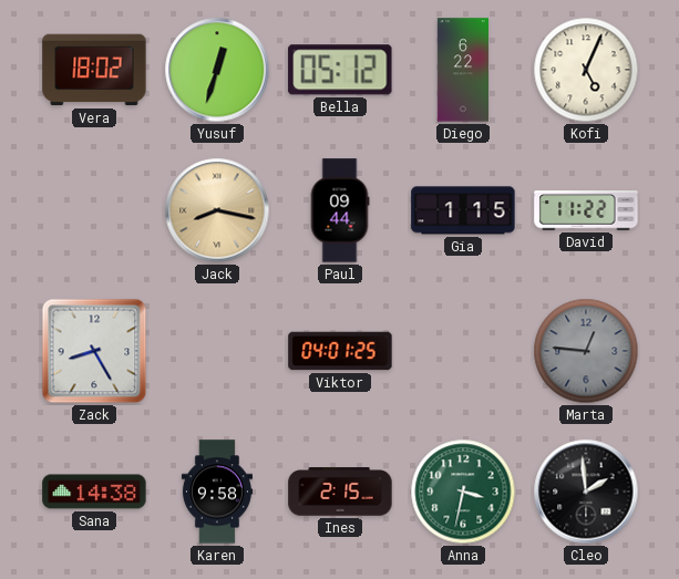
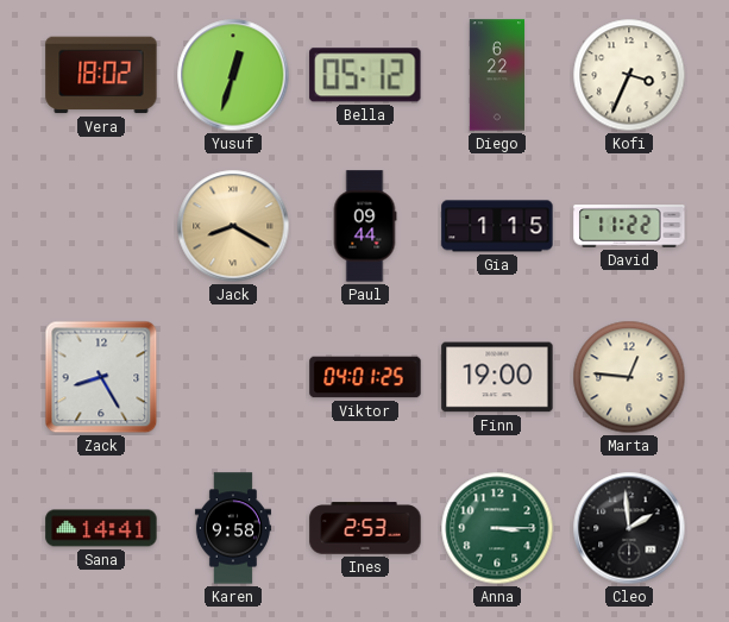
Kofi: 5:04 -> 3:34 (629, 75)
Jack: 8:17 -> 8:20 (233, 226)
Finn: none -> 19:00 (497, 377)
Marta dial: grey -> cream (629, 377)
Sana: 14:38 -> 14:41 (101, 528)
Ines: 2:15 -> 2:53 (365, 528)
Anna: 3:32 -> 3:15 (497, 528)
